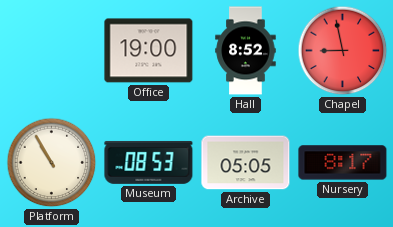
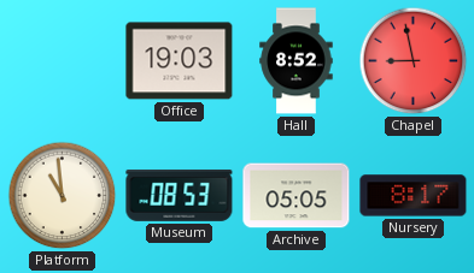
Office: 19:00 -> 19:03 (180, 61)
Platform: 10:55 -> 10:59 (63, 196)
